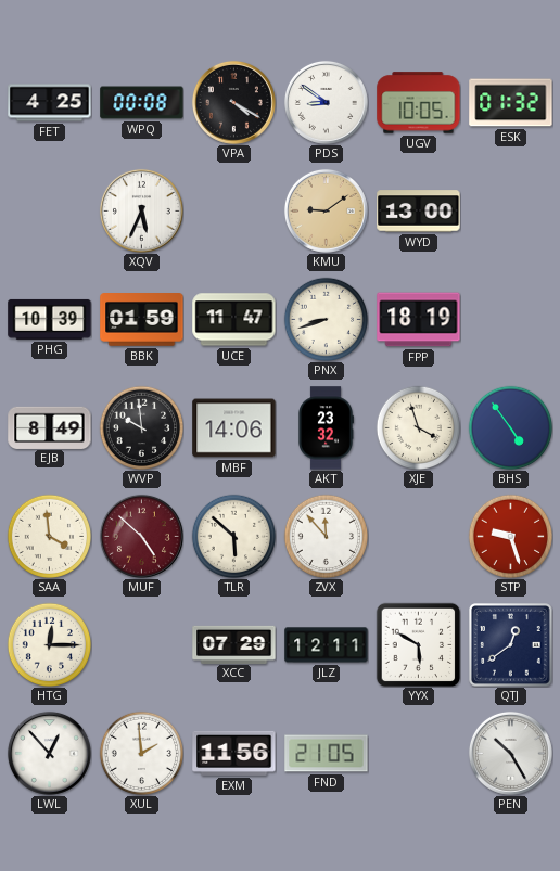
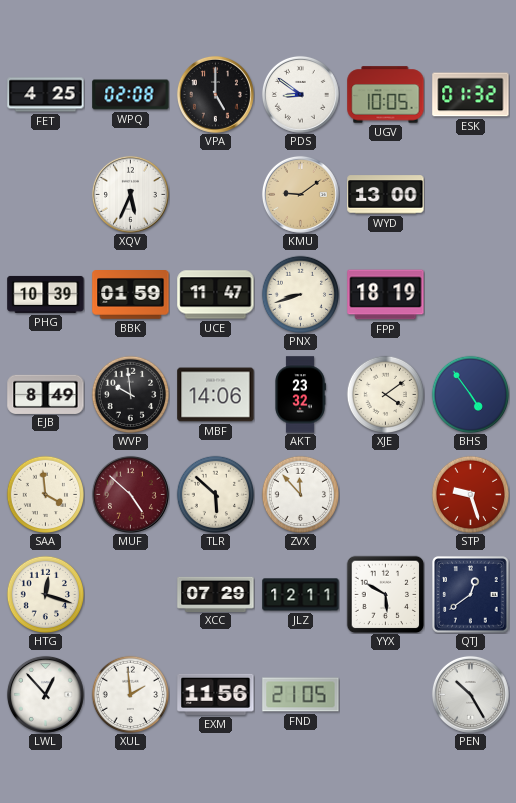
WPQ: 00:08 -> 02:08 (131, 95)
VPA: 4:20 -> 5:00 (215, 94)
XJE: 3:57 -> 4:09 (385, 394)
HTG: 12:15 -> 12:18 (45, 594)
